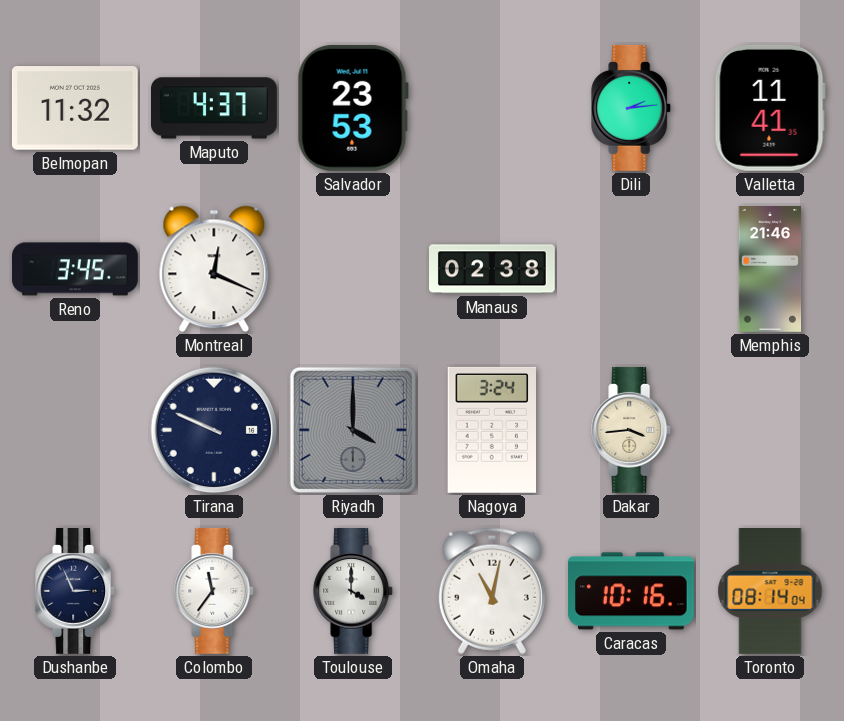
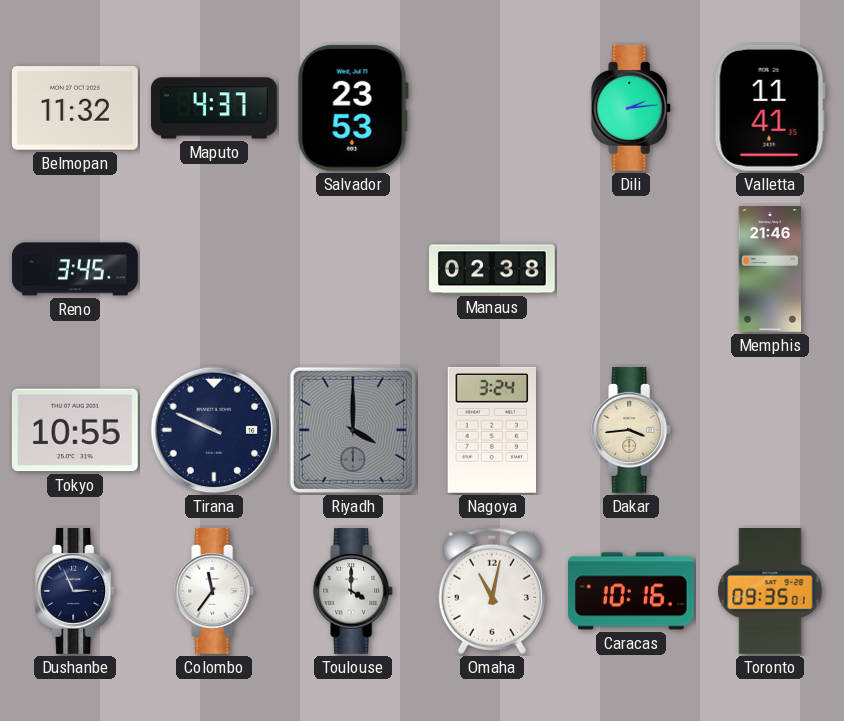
Montreal: 12:19 -> none (214, 269)
Tokyo: none -> 10:55 (75, 430)
Toronto: 08:14 -> 09:35 (770, 592)
